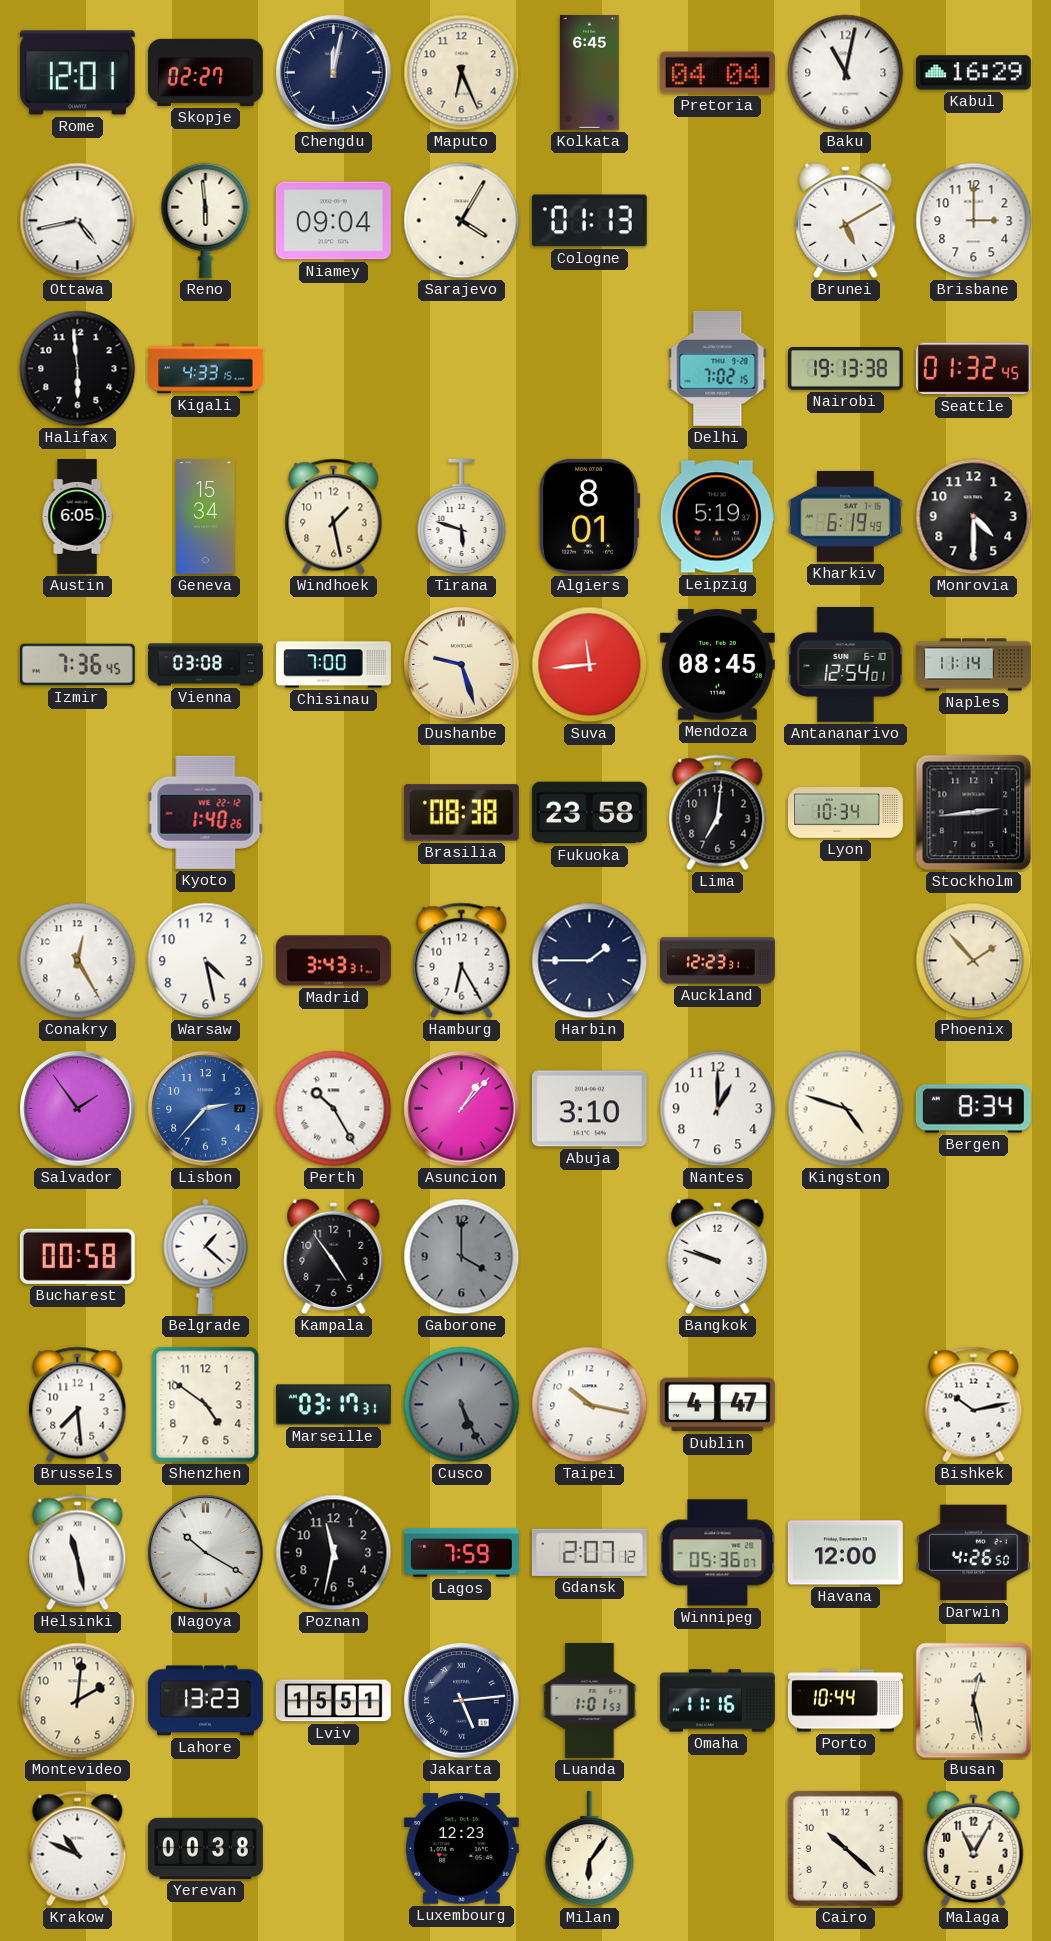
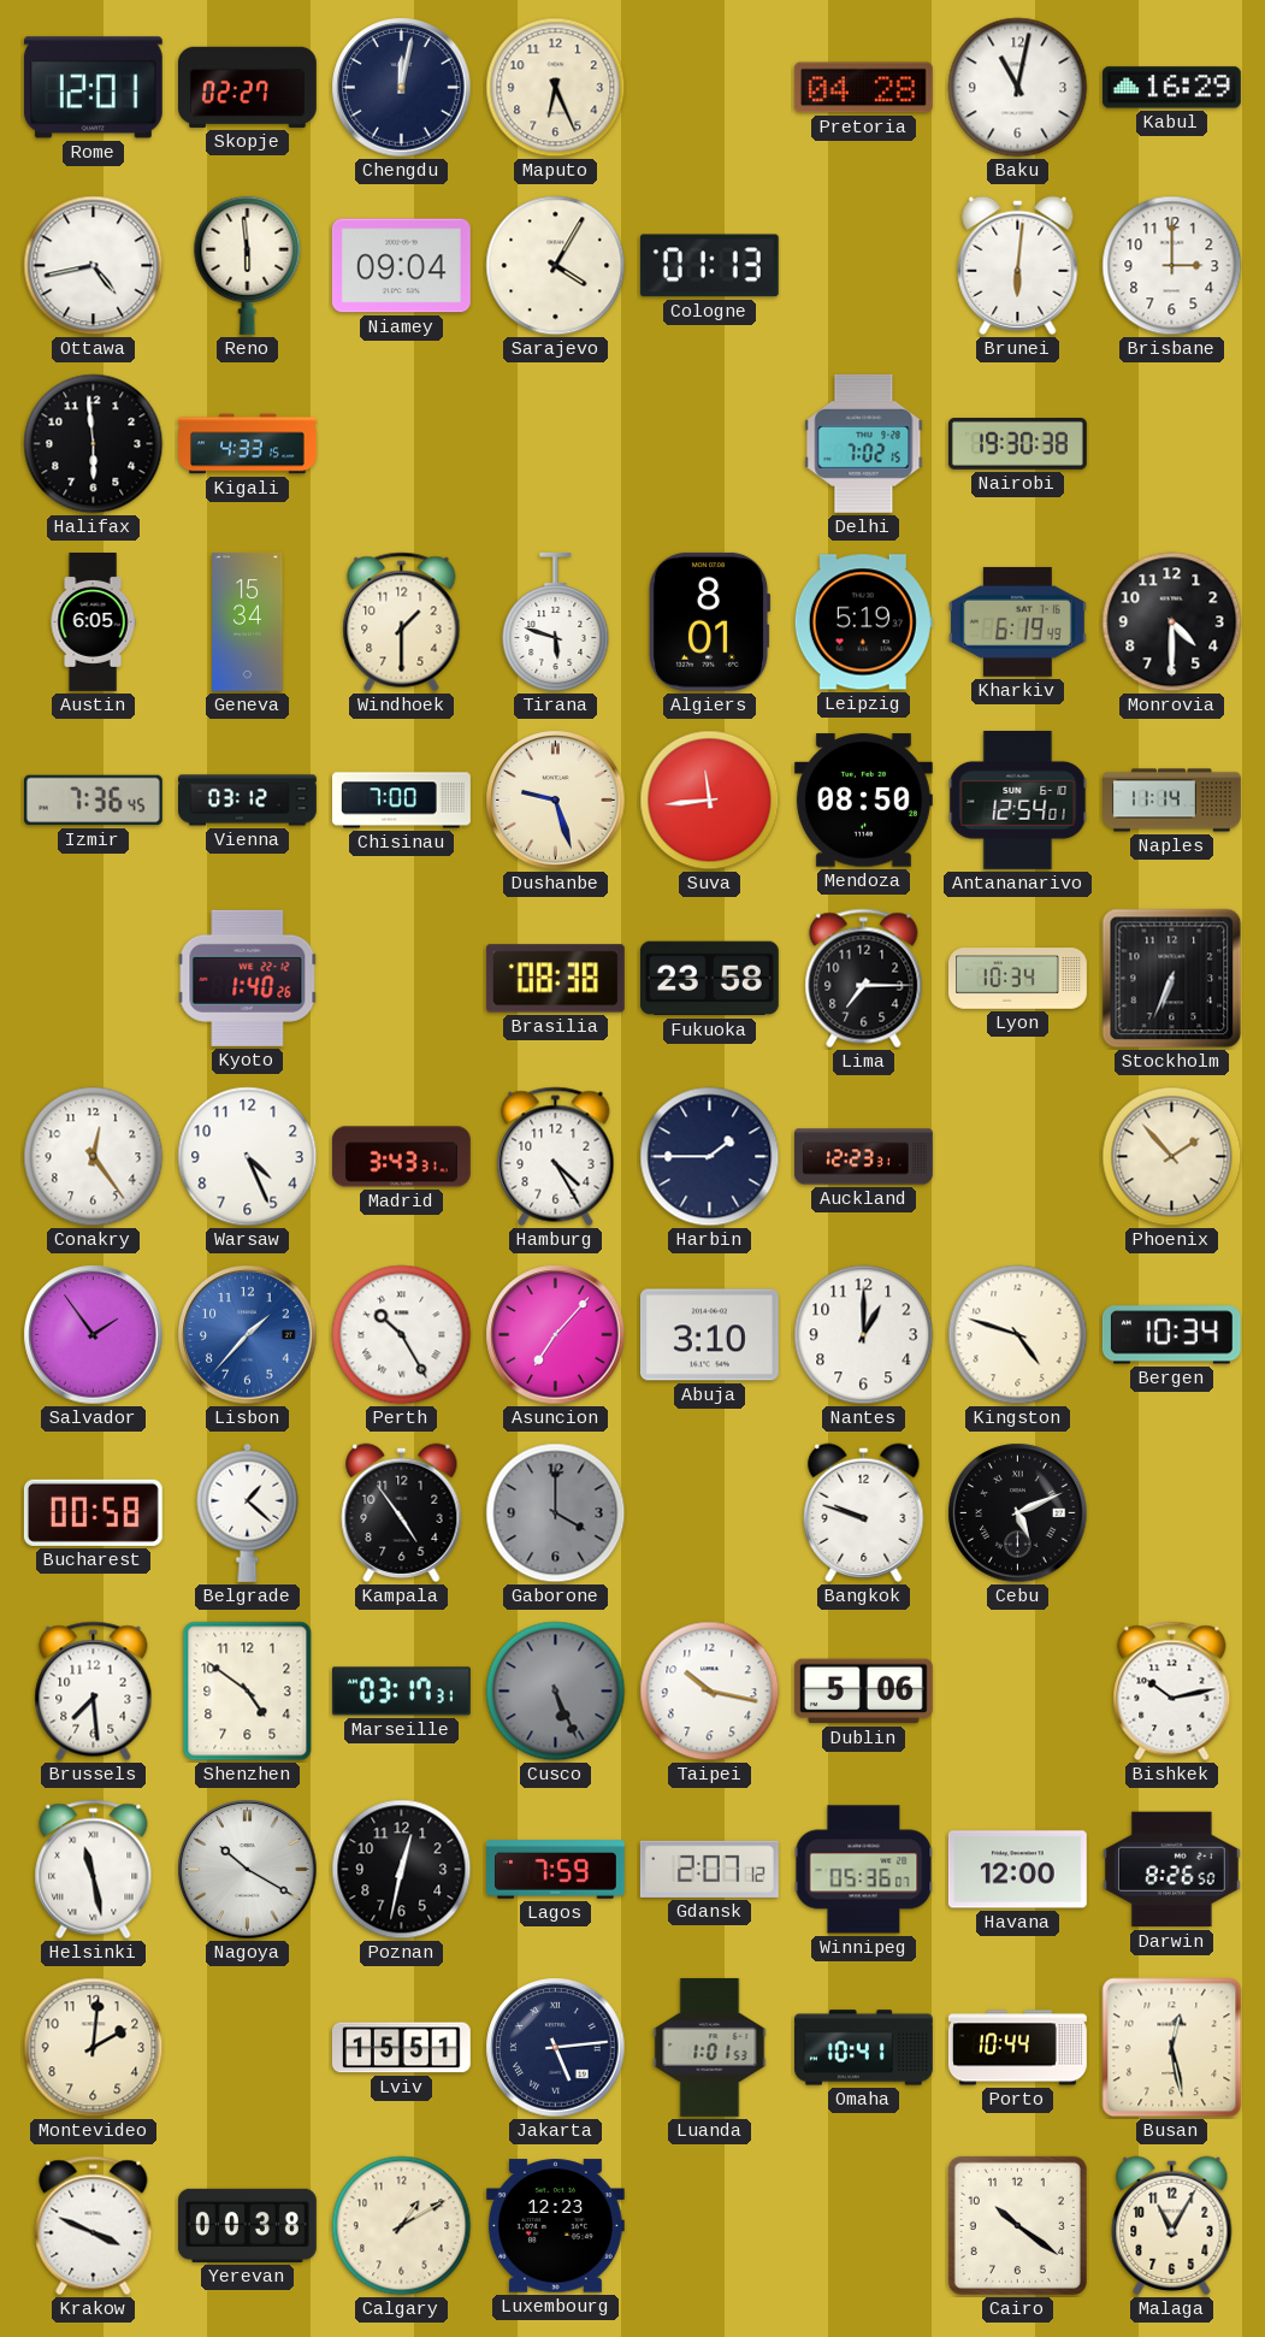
Kolkata: 6:45 -> none (590, 73)
Pretoria: 04:04 -> 04:28 (863, 88)
Brunei: 5:10 -> 6:01 (1018, 265)
Nairobi: 19:13 -> 19:30 (1017, 444)
Seattle: 01:32 -> none (973, 369)
Windhoek: 1:28 -> 1:30 (402, 622)
Vienna: 03:08 -> 03:12 (248, 801)
Mendoza: 08:45 -> 08:50 (863, 801)
Lima: 7:01 -> 7:15 (864, 979)
Stockholm: 2:44 -> 6:34 (1172, 979)
Conakry: 12:25 -> 12:24 (94, 1157)
Warsaw: 4:28 -> 4:26 (248, 1157)
Hamburg: 6:25 -> 4:25 (556, 1157)
Lisbon: 2:37 -> 1:37 (248, 1335)
Asuncion: 1:07 -> 7:07 (556, 1335)
Bergen: 8:34 -> 10:34 (1171, 1335)
Cebu: none -> 5:11 (1018, 1513)
Dublin: 4:47 -> 5:06 (863, 1692)
Poznan: 11:32 -> 12:32 (402, 1870)
Darwin: 4:26 -> 8:26 (1171, 1870)
Lahore: 13:23 -> none (205, 1701)
Omaha: 11:16 -> 10:41 (864, 2048)
Krakow: 10:49 -> 3:49 (94, 2226)
Calgary: none -> 1:10 (402, 2226)
Milan: 6:06 -> none (590, 1848)
Cairo: 10:22 -> 10:21 (1017, 2225)
